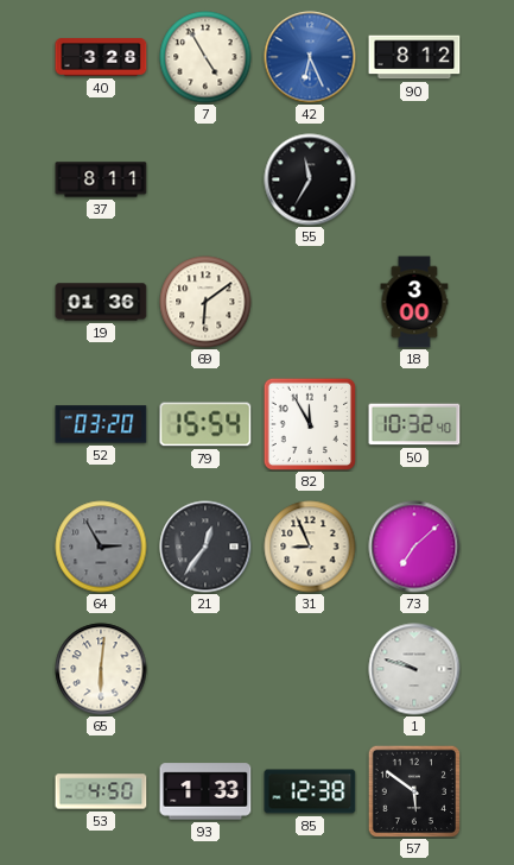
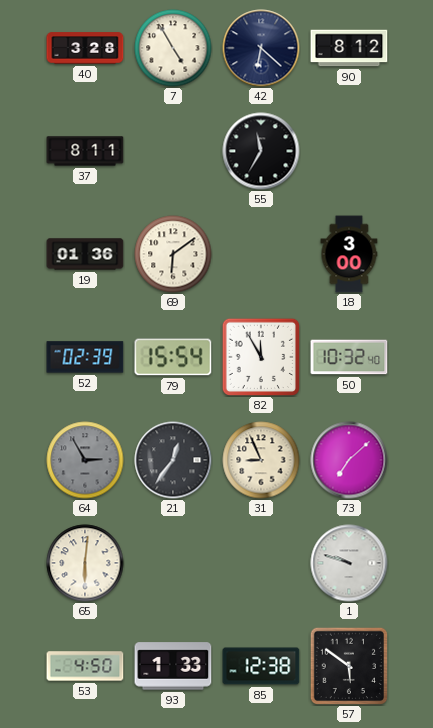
42: 6:26 -> 6:22 (261, 48)
42 dial: blue -> navy (261, 48)
52: 03:20 -> 02:39 (85, 357)
